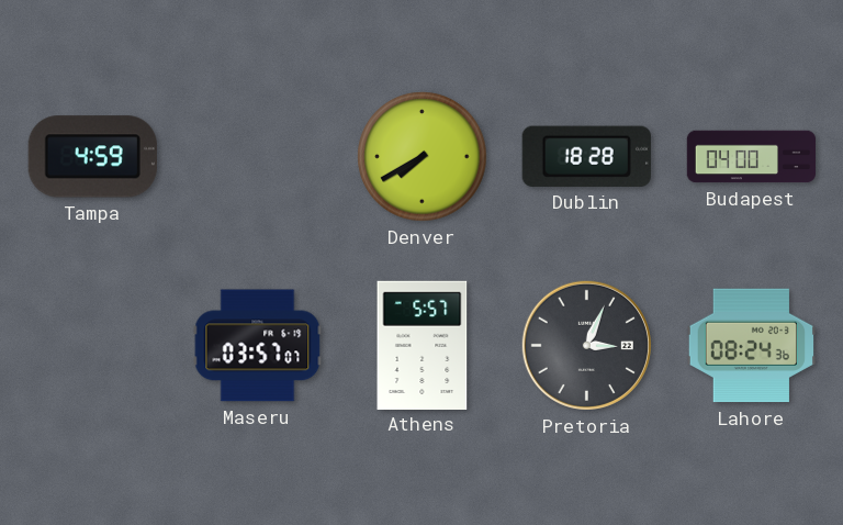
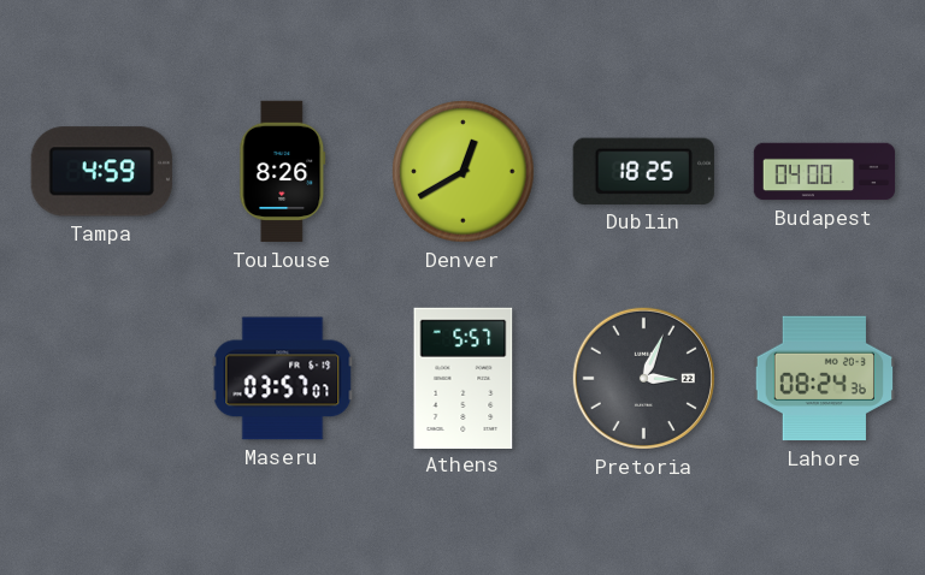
Toulouse: none -> 8:26 (283, 172)
Denver: 7:40 -> 12:40 (464, 172)
Dublin: 18:28 -> 18:25 (643, 171)
